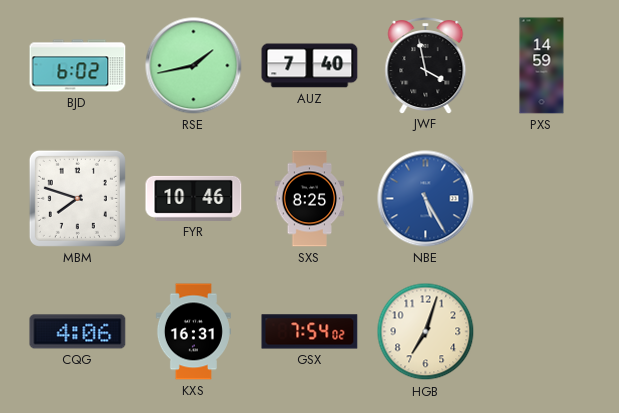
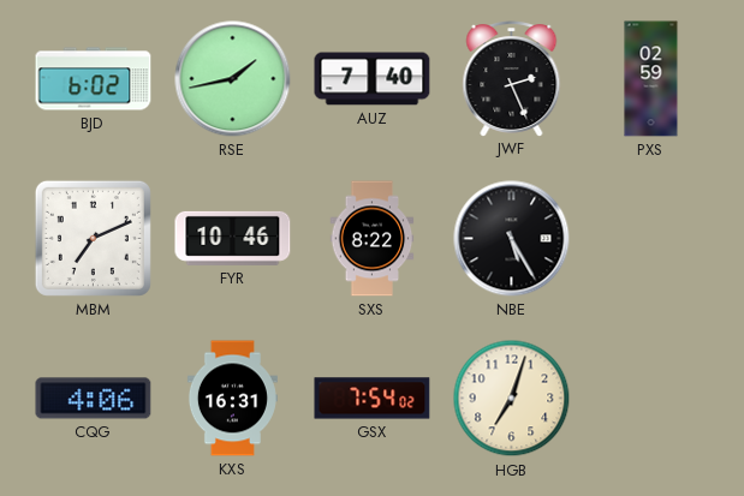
JWF: 3:58 -> 2:26 (512, 79)
PXS: 14:59 -> 02:59 (651, 79)
MBM: 7:48 -> 7:11 (93, 238)
SXS: 8:25 -> 8:22 (373, 239)
NBE dial: blue -> black (512, 239)
